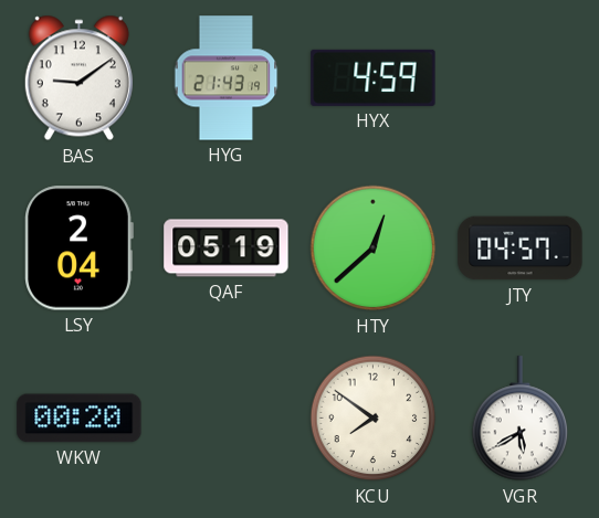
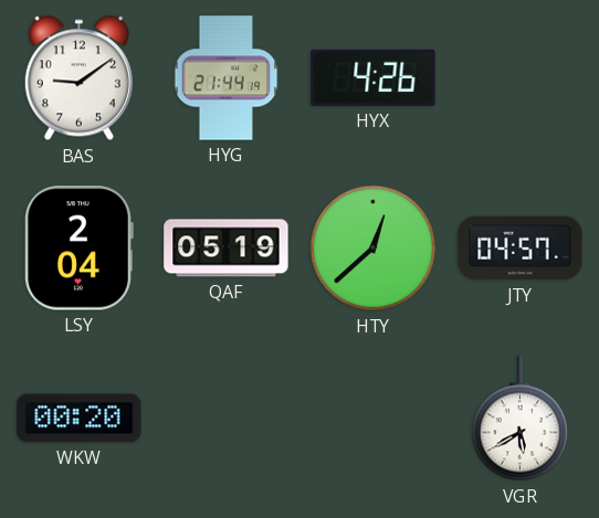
HYG: 21:43 -> 21:44 (227, 78)
HYX: 4:59 -> 4:26 (374, 77)
KCU: 7:51 -> none (374, 419)
